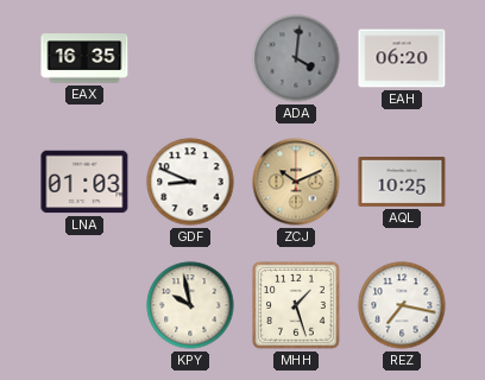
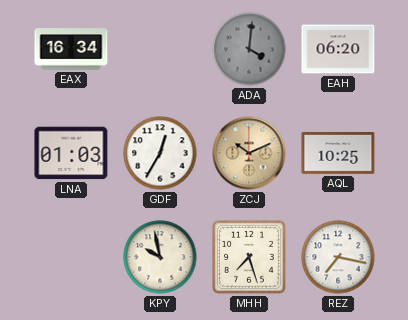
EAX: 16:35 -> 16:34 (71, 49)
GDF: 8:49 -> 12:35 (160, 153)
MHH: 1:27 -> 7:27 (250, 258)
